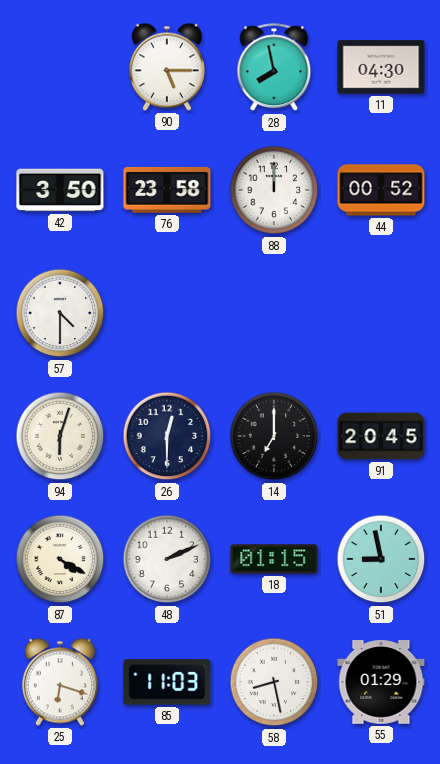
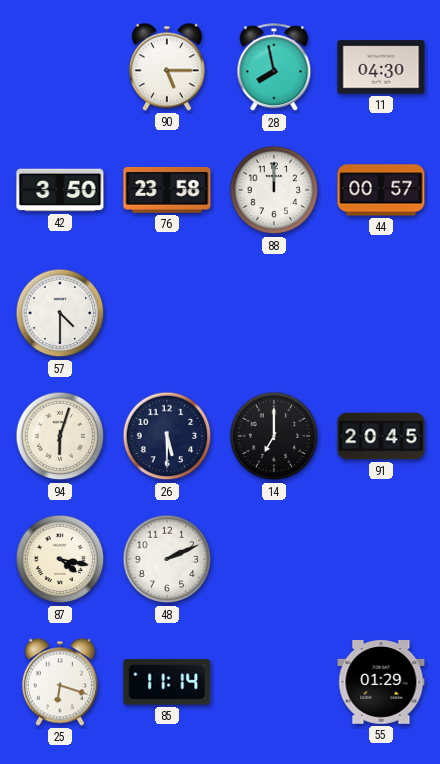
44: 00:52 -> 00:57 (381, 190)
26: 12:30 -> 5:30 (167, 436)
87: 4:20 -> 4:17 (60, 559)
18: 01:15 -> none (274, 559)
51: 8:58 -> none (381, 559)
85: 11:03 -> 11:14 (167, 682)
58: 8:28 -> none (274, 682)
